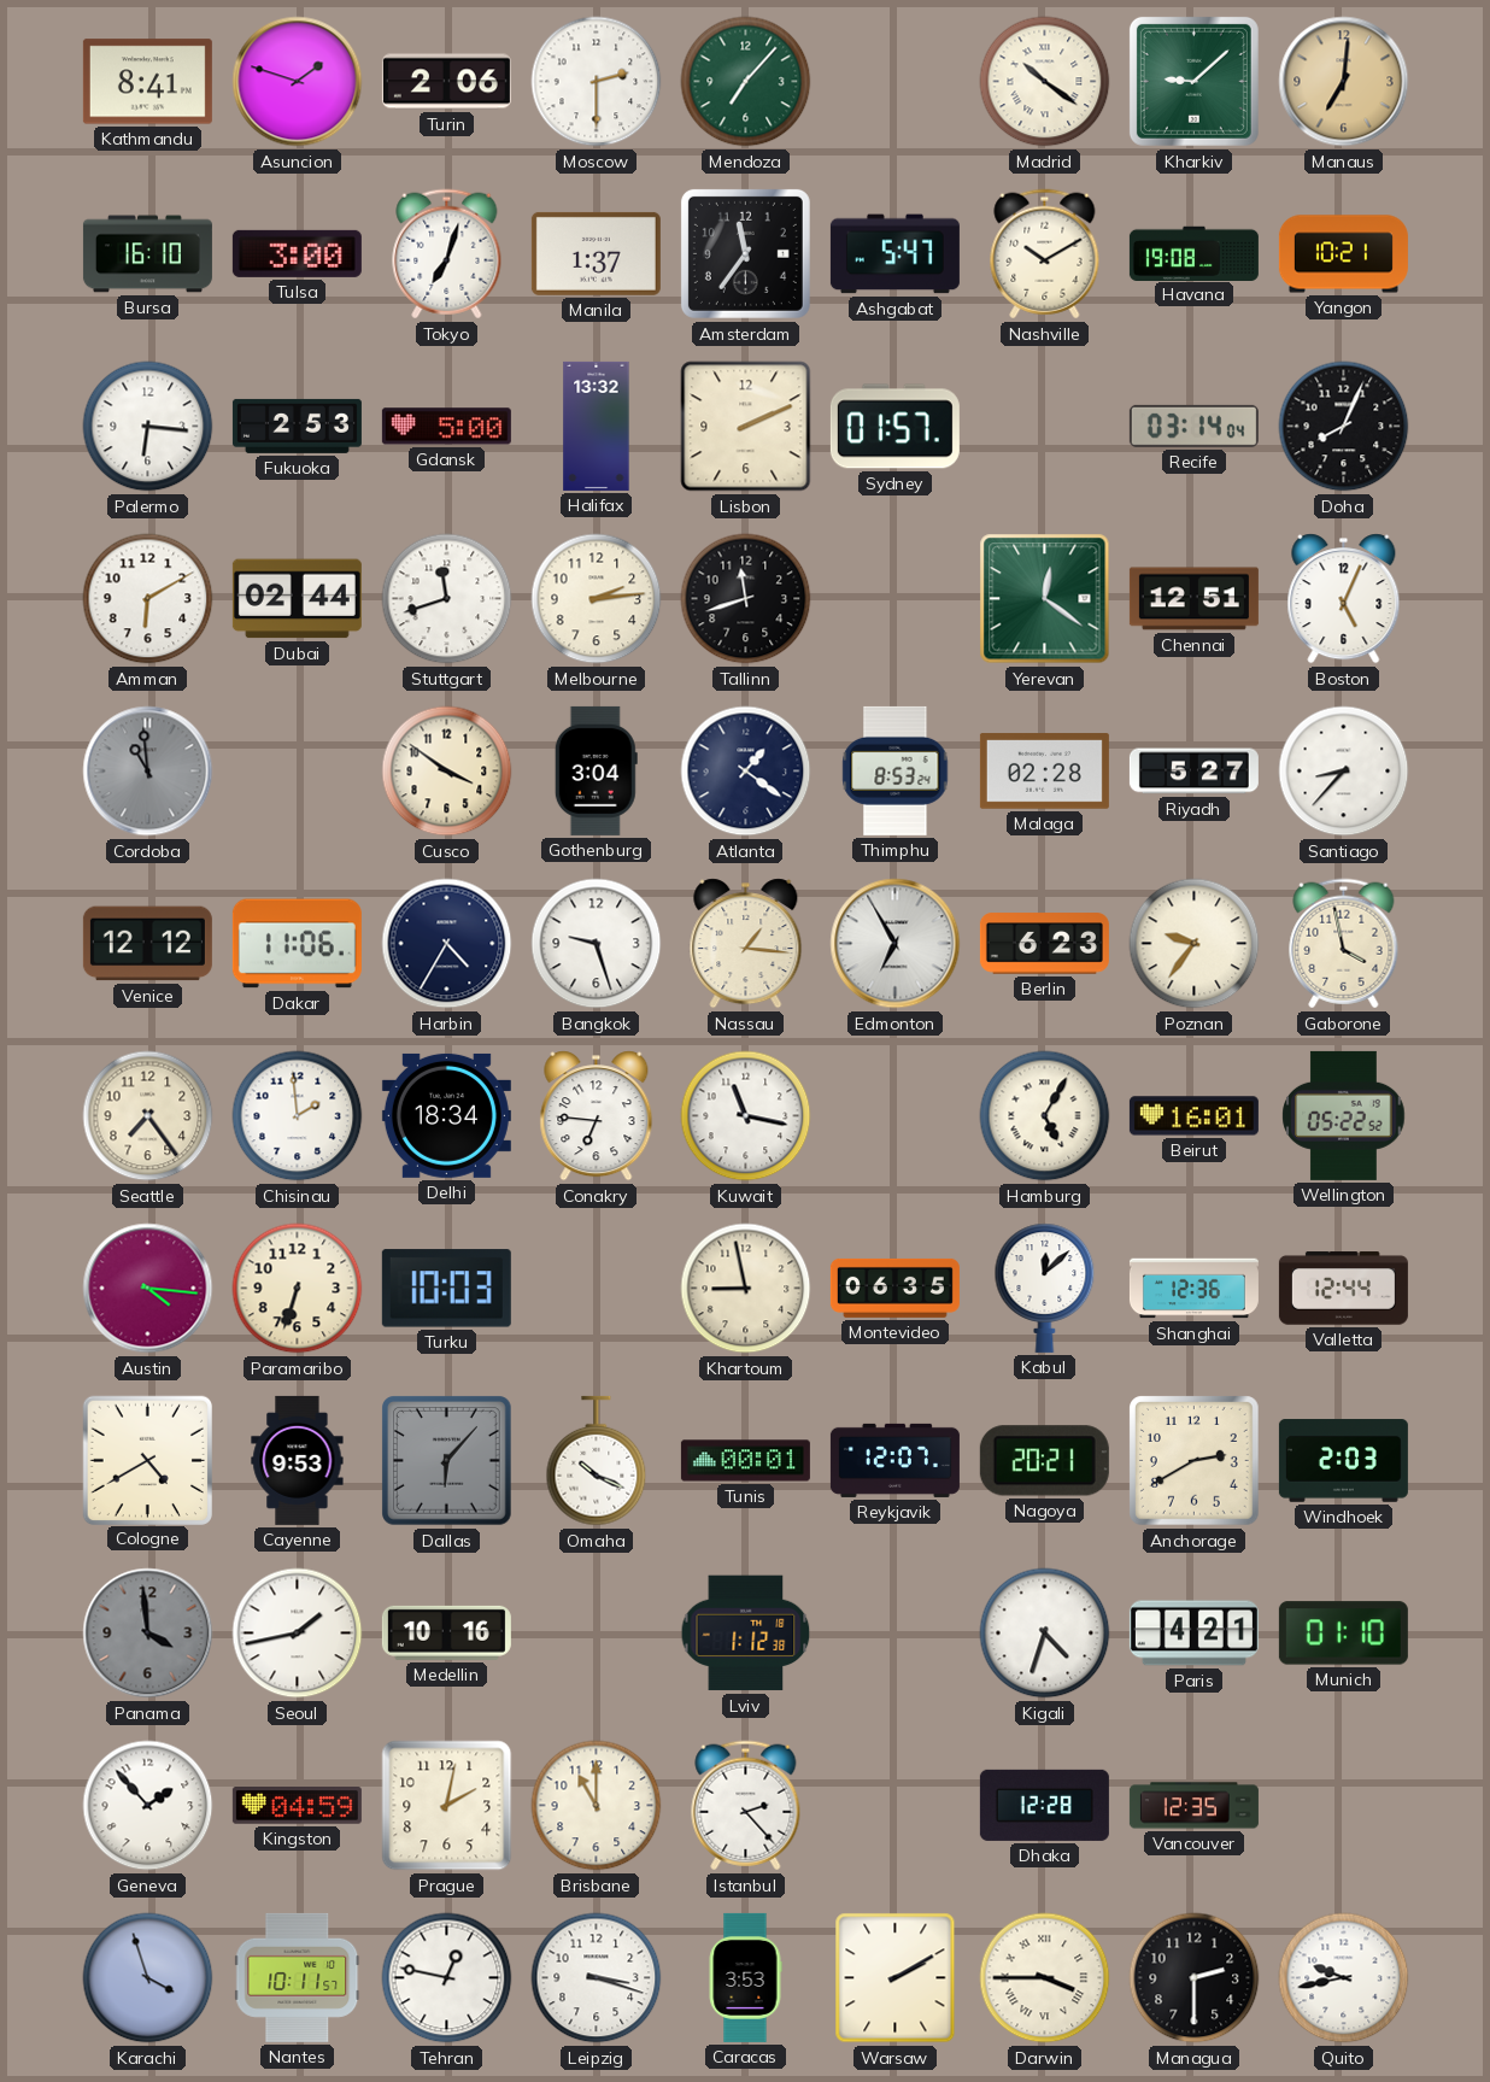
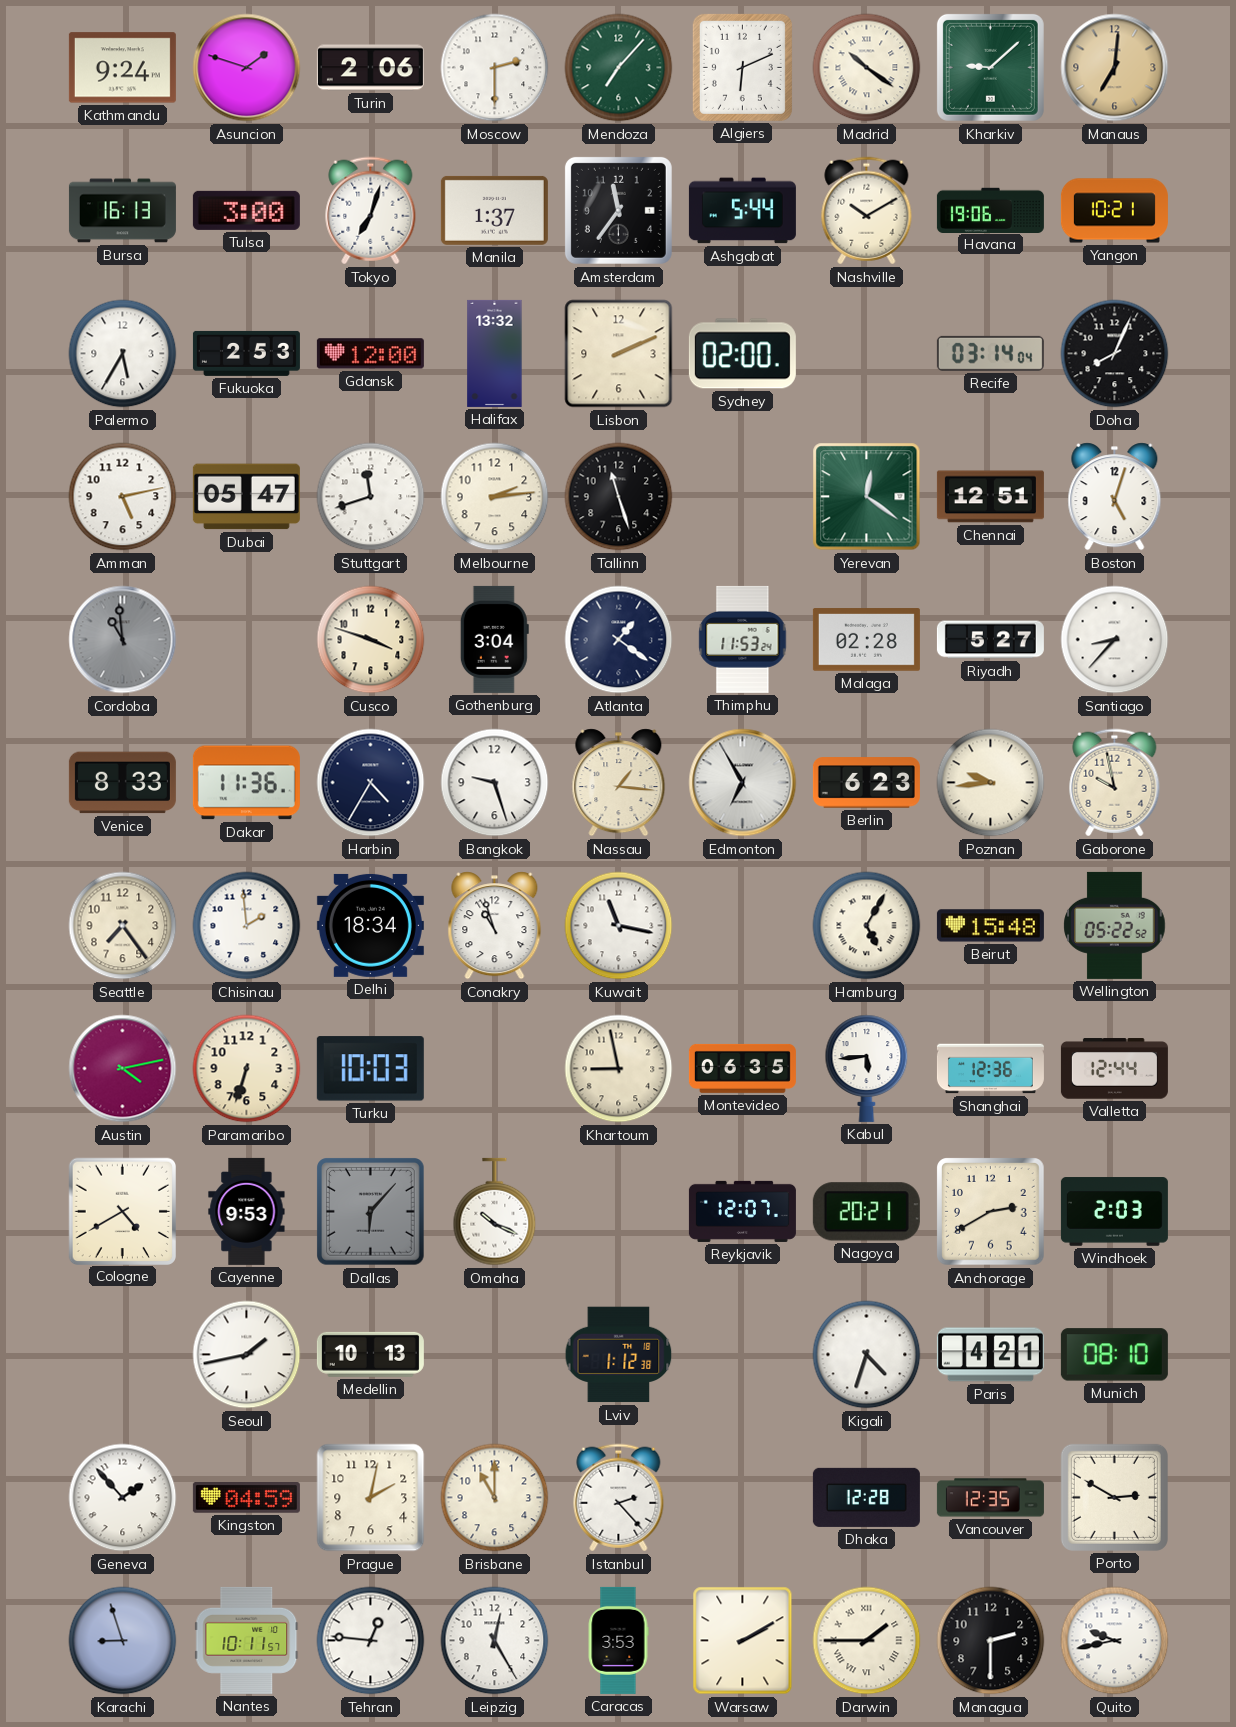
Kathmandu: 8:41 -> 9:24 (122, 68)
Algiers: none -> 6:11 (742, 67)
Bursa: 16:10 -> 16:13 (122, 211)
Ashgabat: 5:47 -> 5:44 (742, 211)
Havana: 19:08 -> 19:06 (990, 210)
Palermo: 6:16 -> 5:35 (123, 354)
Gdansk: 5:00 -> 12:00 (370, 354)
Sydney: 01:57 -> 02:00 (742, 354)
Amman: 6:10 -> 5:13 (123, 497)
Dubai: 02:44 -> 05:47 (246, 497)
Tallinn: 11:42 -> 11:27 (619, 497)
Boston: 5:04 -> 5:03 (1115, 497)
Cusco: 3:51 -> 3:48 (371, 640)
Thimphu: 8:53 -> 11:53 (743, 639)
Venice: 12:12 -> 8:33 (122, 783)
Dakar: 11:06 -> 11:36 (246, 783)
Poznan: 9:36 -> 9:44 (991, 783)
Gaborone: 3:58 -> 9:58 (1115, 783)
Conakry: 6:46 -> 10:57 (495, 926)
Beirut: 16:01 -> 15:48 (990, 926)
Austin: 4:16 -> 4:13 (123, 1069)
Kabul: 12:08 -> 5:44 (867, 1068)
Tunis: 00:01 -> none (745, 1461)
Panama: 3:59 -> none (148, 1634)
Medellin: 10:16 -> 10:13 (370, 1354)
Munich: 01:10 -> 08:10 (1114, 1355)
Porto: none -> 2:50 (1114, 1497)
Karachi: 3:57 -> 8:57 (123, 1641)
Tehran: 12:47 -> 12:46 (371, 1641)
Leipzig: 3:18 -> 12:25 (495, 1641)
Darwin: 3:45 -> 1:45 (867, 1641)
